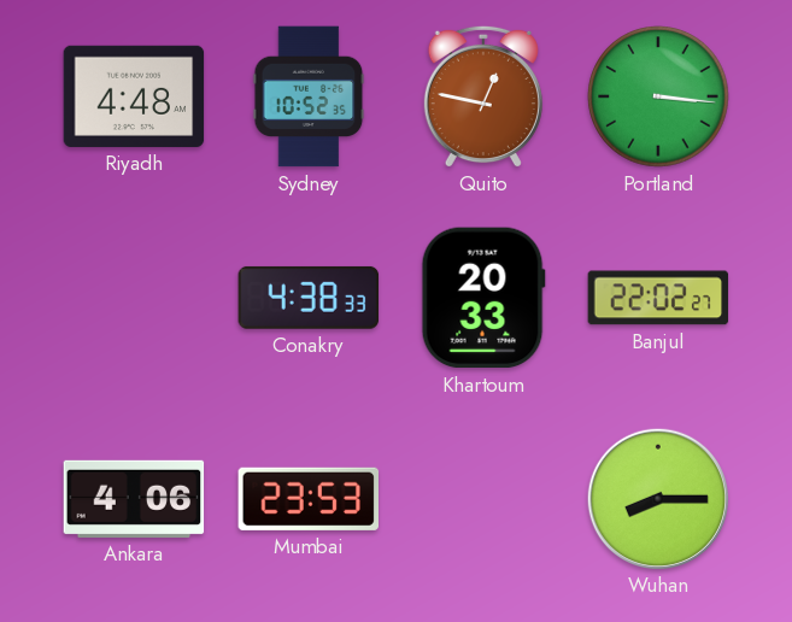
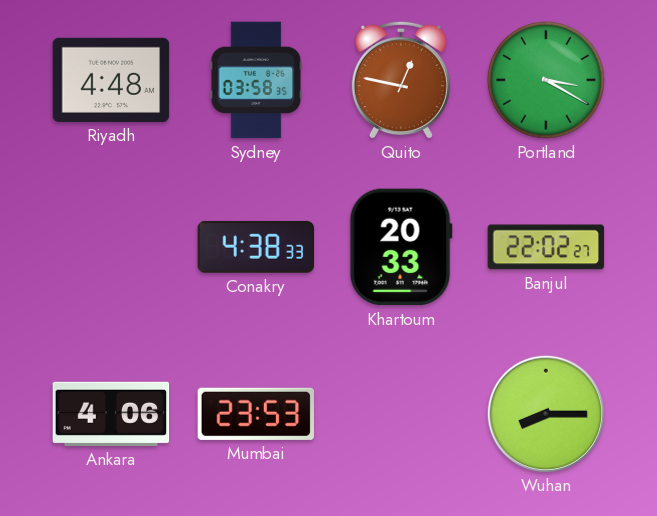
Sydney: 10:52 -> 03:58 (256, 80)
Portland: 3:16 -> 3:20 (546, 80)
